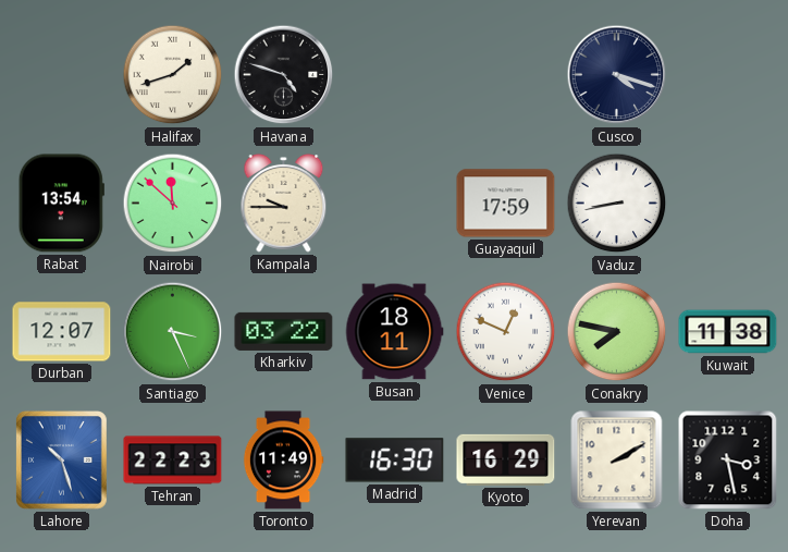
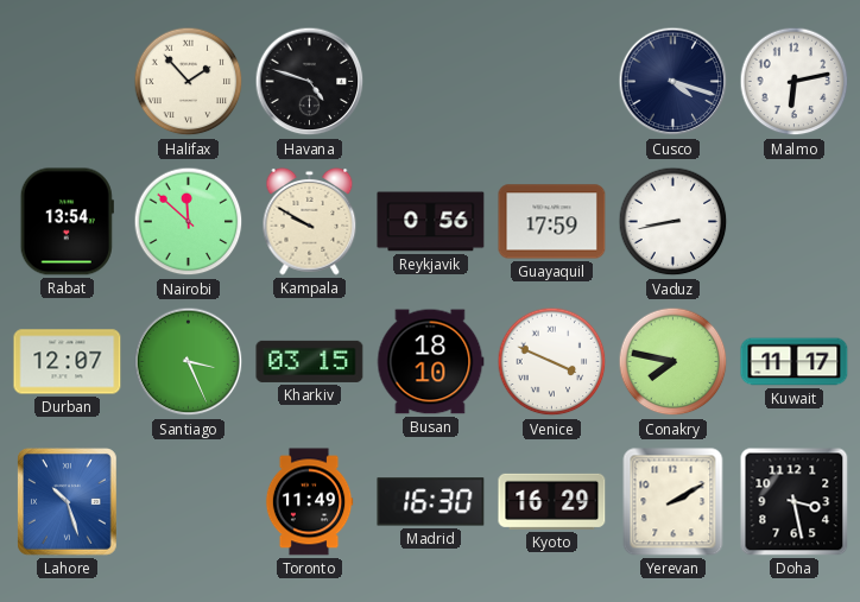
Halifax: 1:42 -> 1:53 (189, 82)
Malmo: none -> 6:13 (795, 82)
Kampala: 9:45 -> 9:50 (310, 221)
Reykjavik: none -> 0:56 (431, 222)
Kharkiv: 03:22 -> 03:15 (310, 361)
Busan: 18:11 -> 18:10 (430, 362)
Venice: 12:49 -> 3:49 (552, 362)
Kuwait: 11:38 -> 11:17 (795, 362)
Tehran: 22:23 -> none (173, 461)
